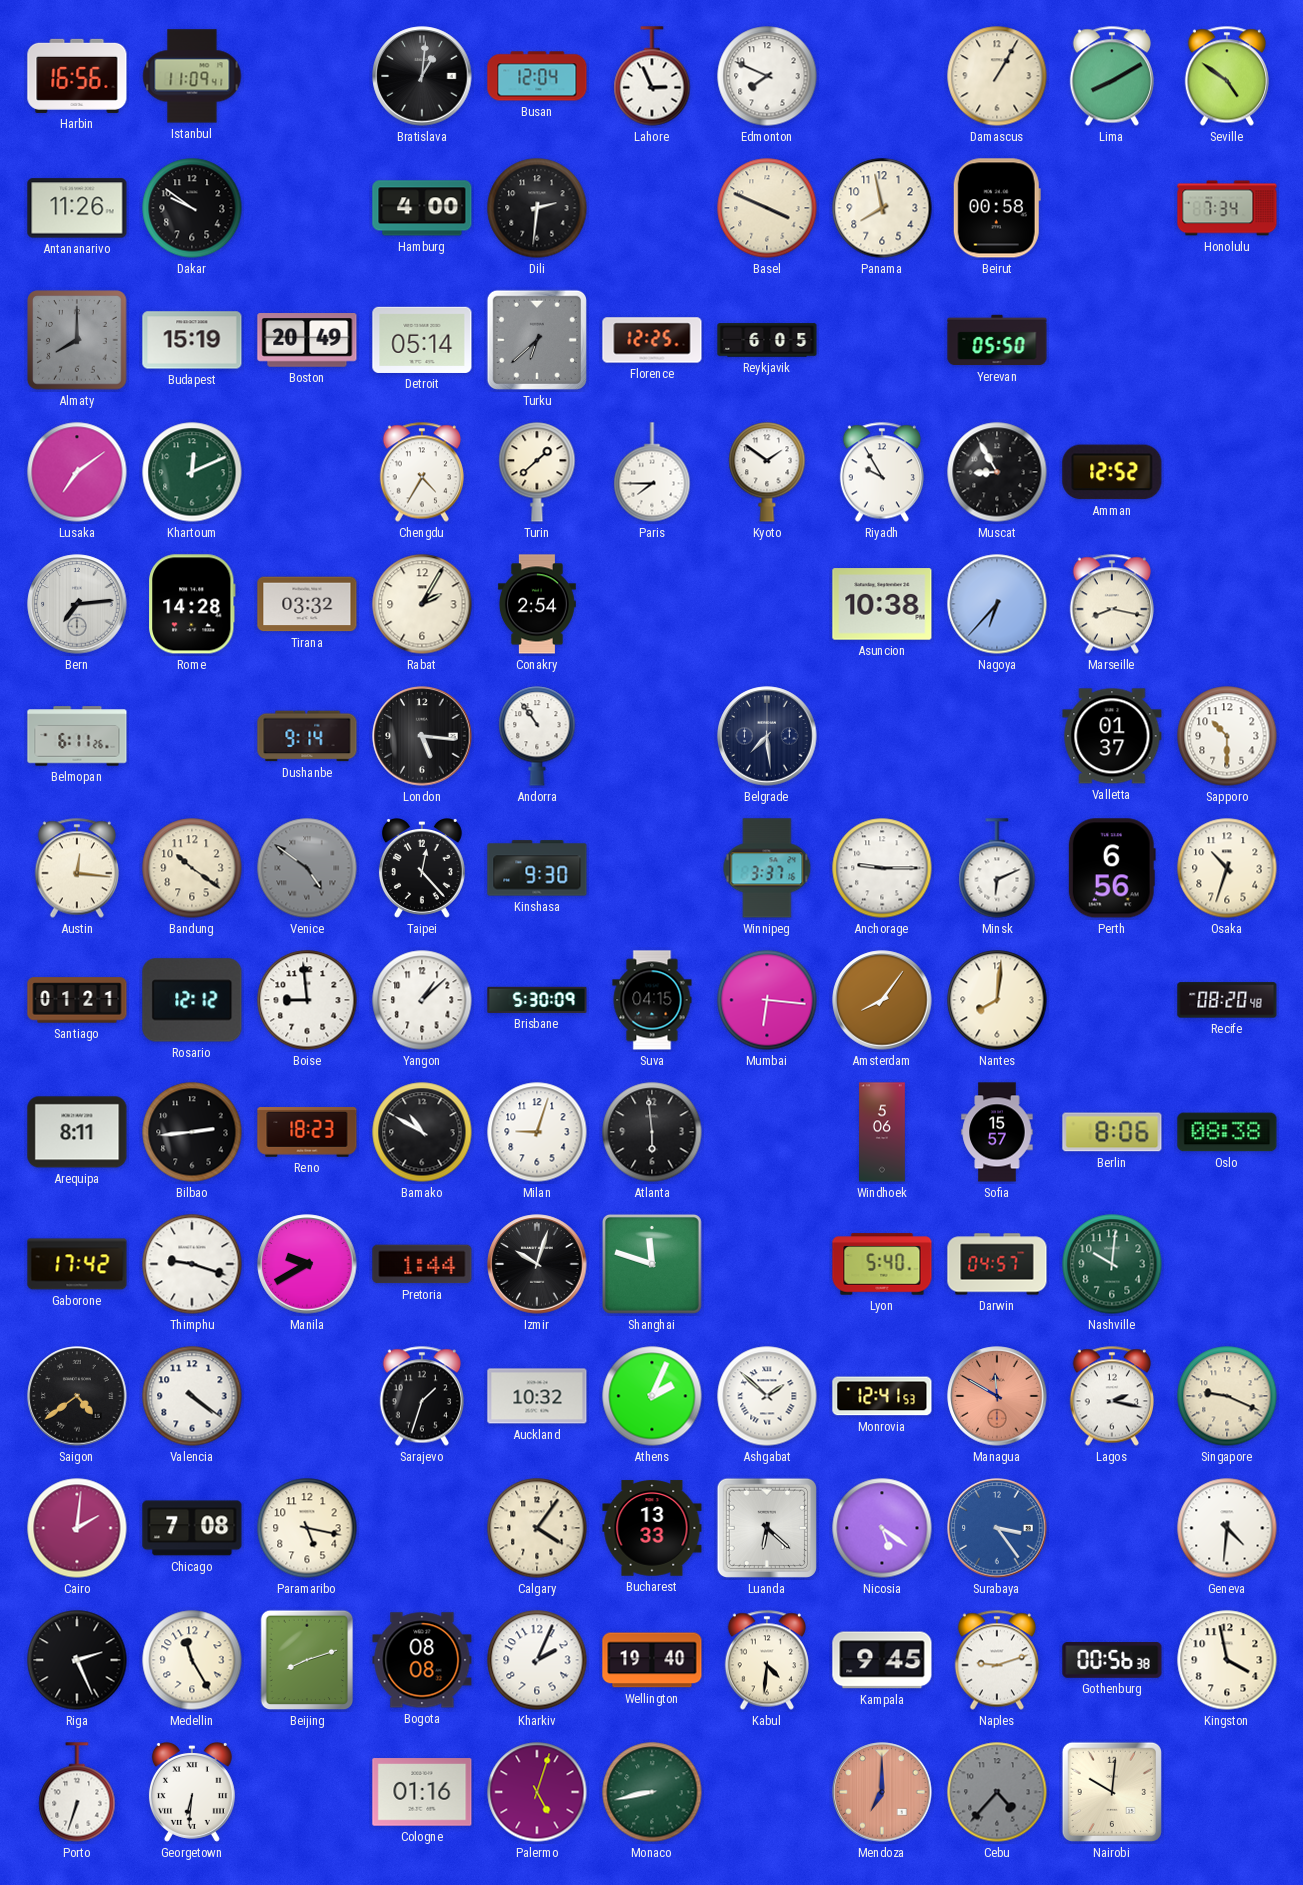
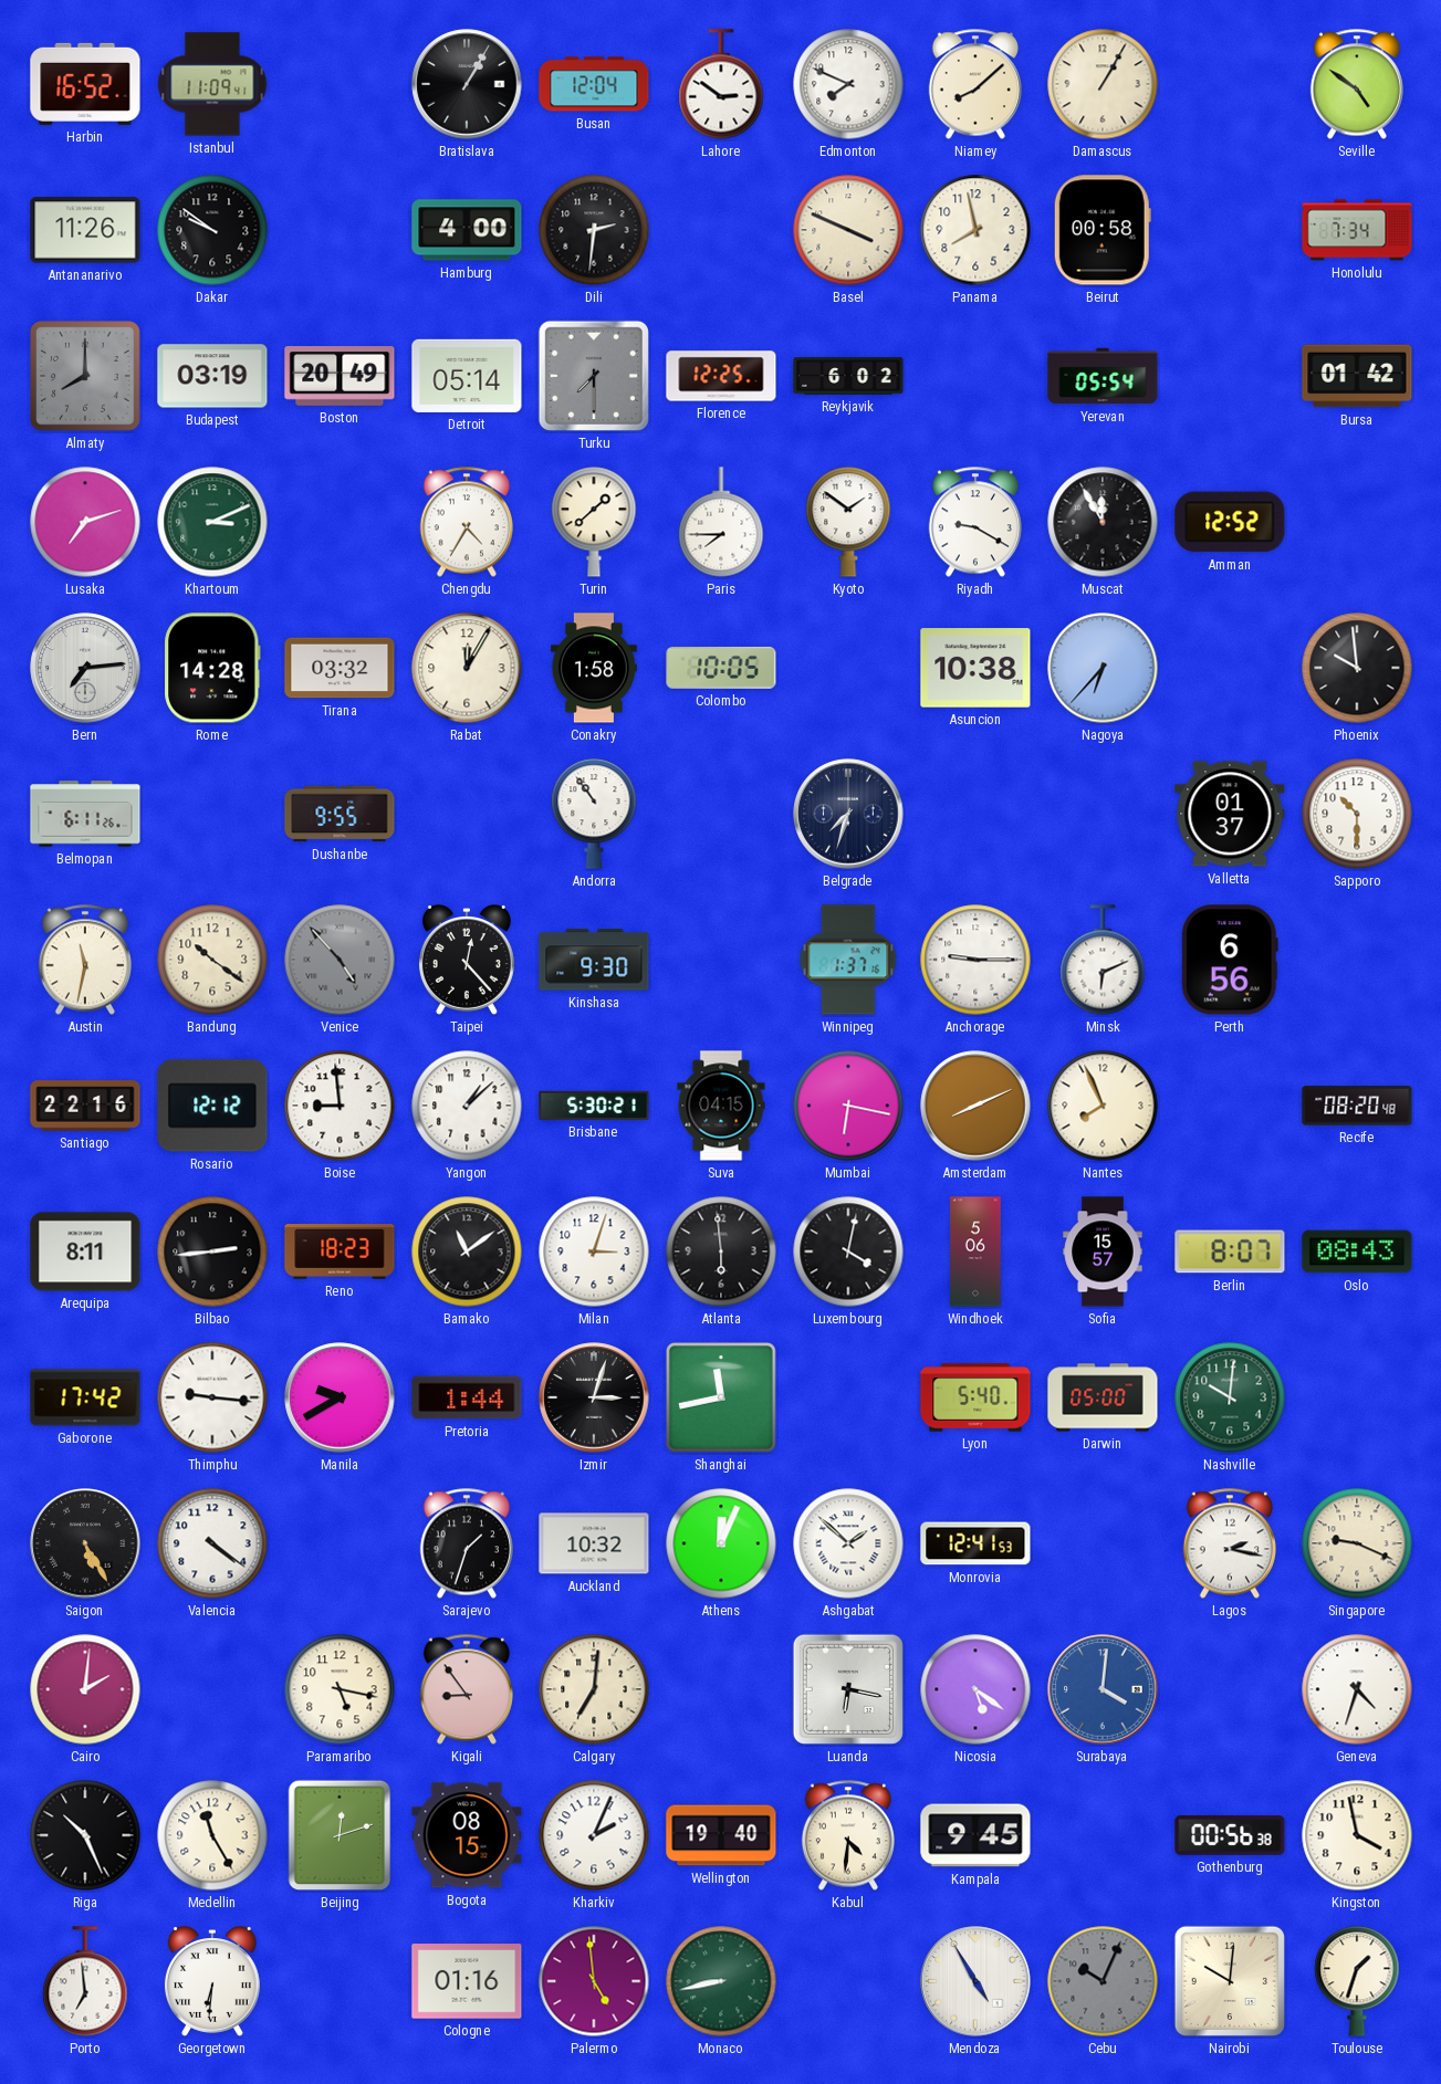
Harbin: 16:56 -> 16:52 (85, 84)
Bratislava: 1:01 -> 1:05 (467, 84)
Lahore: 2:56 -> 2:51 (721, 84)
Niamey: none -> 8:08 (975, 84)
Lima: 8:10 -> none (1112, 76)
Budapest: 15:19 -> 03:19 (212, 376)
Turku: 6:38 -> 7:30 (594, 376)
Reykjavik: 6:05 -> 6:02 (848, 376)
Yerevan: 05:50 -> 05:54 (1103, 376)
Bursa: none -> 01:42 (1357, 376)
Lusaka: 7:09 -> 7:12 (85, 522)
Khartoum: 12:11 -> 3:11 (212, 522)
Riyadh: 9:55 -> 9:20 (975, 522)
Muscat: 8:55 -> 11:55 (1103, 522)
Rabat: 2:05 -> 12:05 (467, 668)
Conakry: 2:54 -> 1:58 (594, 668)
Colombo: none -> 10:05 (721, 668)
Marseille: 8:17 -> none (1112, 604)
Phoenix: none -> 9:59 (1357, 668)
Dushanbe: 9:14 -> 9:55 (340, 814)
London: 5:16 -> none (422, 736)
Belgrade: 7:29 -> 7:33 (848, 814)
Austin: 12:16 -> 11:32 (85, 960)
Venice: 4:51 -> 4:53 (340, 960)
Winnipeg: 3:37 -> 1:37 (848, 960)
Osaka: 10:33 -> none (1227, 868)
Santiago: 01:21 -> 22:16 (85, 1106)
Brisbane: 5:30:09 -> 5:30:21 (594, 1106)
Mumbai: 6:16 -> 6:17 (848, 1106)
Amsterdam: 8:06 -> 8:11 (975, 1106)
Nantes: 8:01 -> 7:56 (1103, 1106)
Bamako: 10:50 -> 11:09 (467, 1252)
Milan: 9:03 -> 3:03 (594, 1252)
Luxembourg: none -> 4:02 (848, 1252)
Berlin: 8:06 -> 8:07 (1230, 1252)
Oslo: 08:38 -> 08:43 (1357, 1252)
Thimphu: 9:18 -> 9:16 (212, 1397)
Izmir: 10:03 -> 3:03 (594, 1397)
Shanghai: 11:48 -> 11:43 (721, 1397)
Darwin: 04:57 -> 05:00 (1103, 1397)
Saigon: 4:39 -> 5:25 (85, 1543)
Athens: 2:04 -> 12:04 (721, 1543)
Managua: 11:50 -> none (997, 1396)
Chicago: 7:08 -> none (192, 1528)
Kigali: none -> 8:54 (467, 1689)
Calgary: 4:06 -> 7:01 (594, 1689)
Bucharest: 13:33 -> none (652, 1528)
Luanda: 6:22 -> 6:17 (848, 1689)
Surabaya: 3:24 -> 4:01 (1103, 1689)
Geneva: 4:31 -> 4:33 (1357, 1689)
Riga: 2:26 -> 10:26 (85, 1835)
Beijing: 8:12 -> 12:12 (340, 1835)
Bogota: 08:08 -> 08:15 (467, 1835)
Naples: 9:12 -> none (997, 1660)
Porto: 6:33 -> 6:59 (85, 1981)
Palermo: 5:03 -> 4:59 (594, 1981)
Mendoza: 7:00 -> 4:55 (975, 1981)
Mendoza dial: salmon -> white (975, 1981)
Cebu: 4:37 -> 10:04 (1103, 1981)
Toulouse: none -> 1:33 (1357, 1981)
